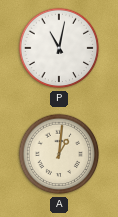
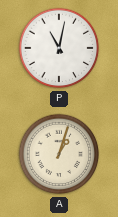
A: 1:01 -> 1:03 (59, 154)
